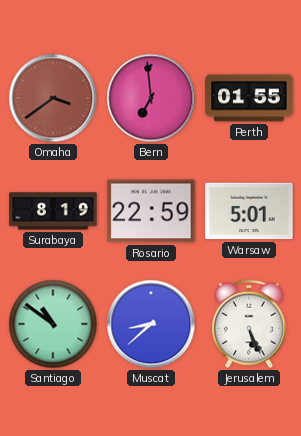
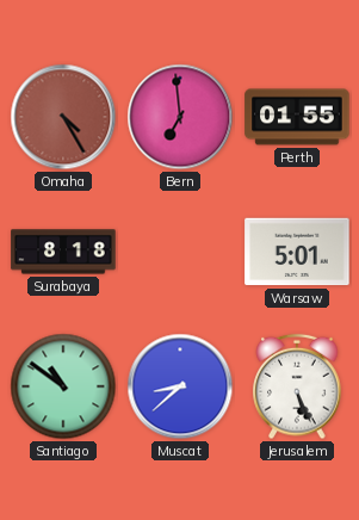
Omaha: 3:39 -> 4:25 (63, 117)
Surabaya: 8:19 -> 8:18 (63, 252)
Rosario: 22:59 -> none (151, 211)
